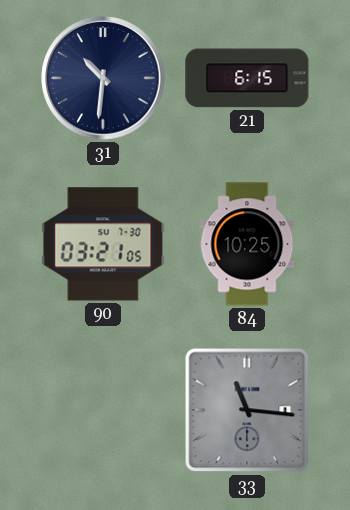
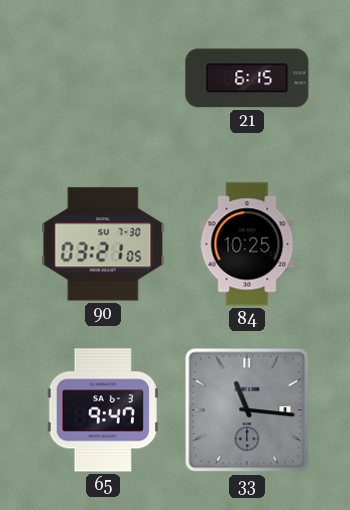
31: 10:31 -> none (103, 78)
65: none -> 9:47 (103, 410)
